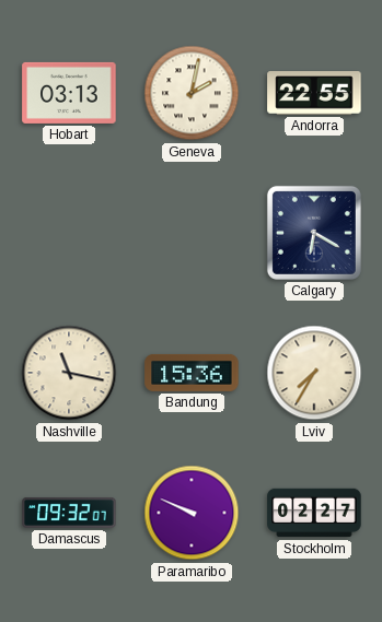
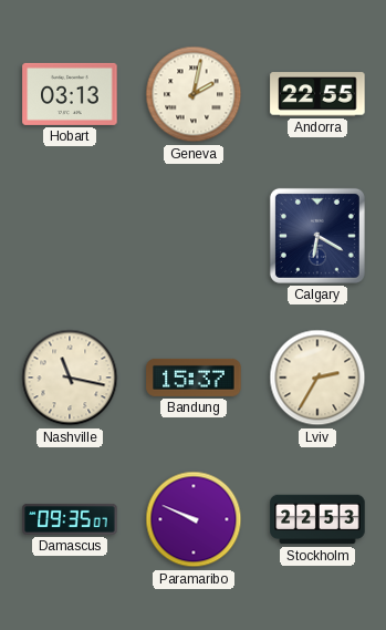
Bandung: 15:36 -> 15:37 (194, 378)
Lviv: 7:35 -> 2:35 (317, 378)
Damascus: 09:32 -> 09:35 (70, 519)
Stockholm: 02:27 -> 22:53 (317, 519)
